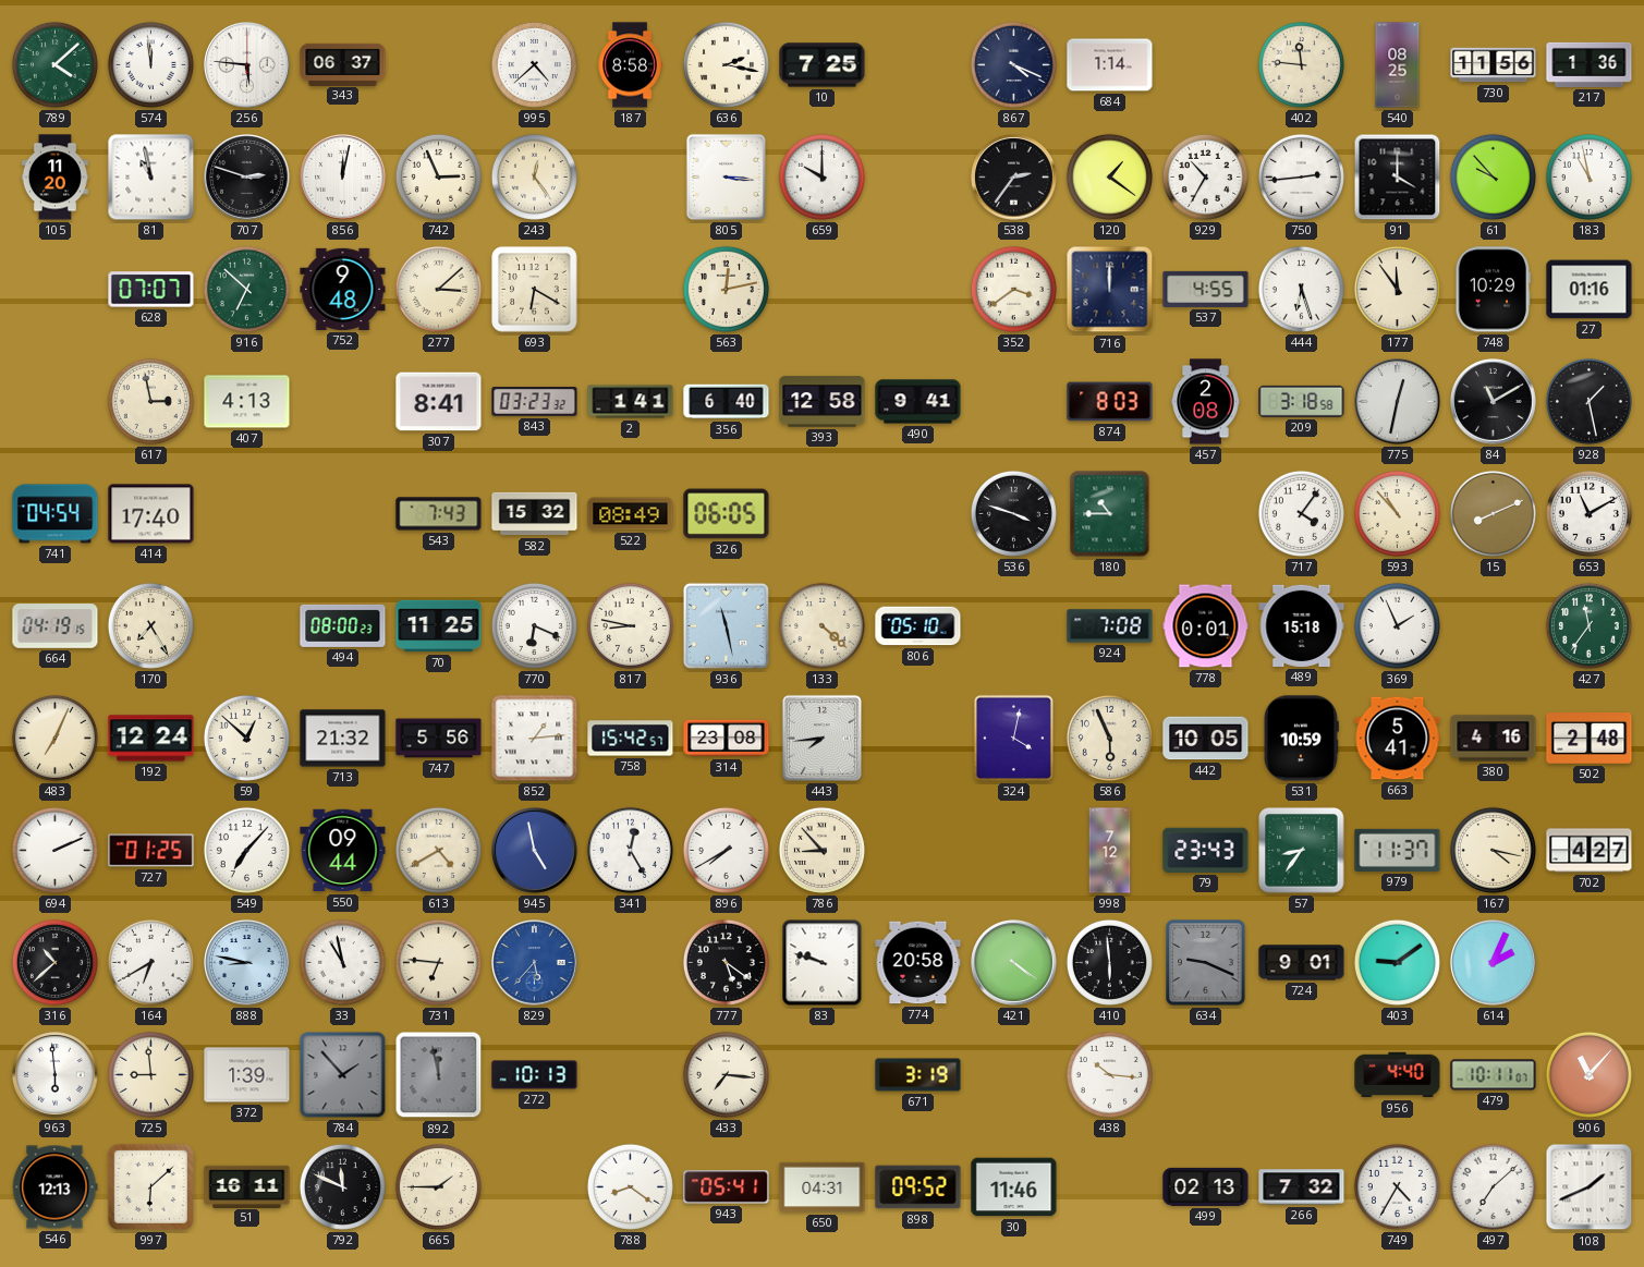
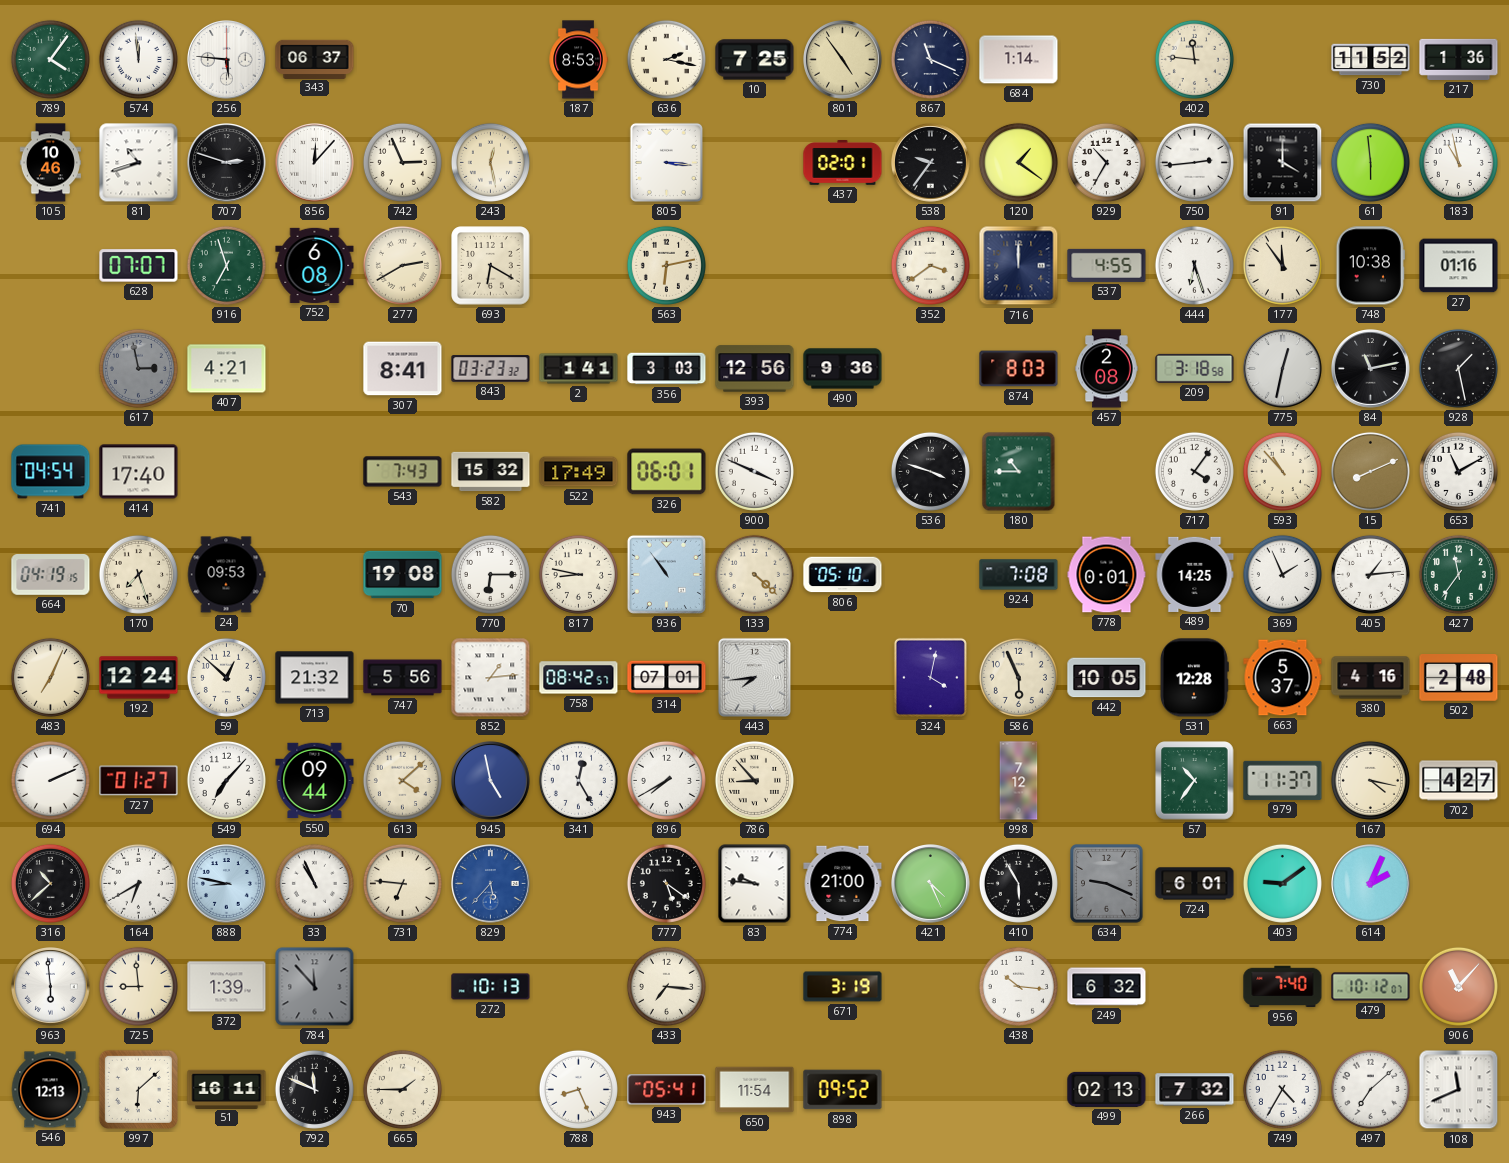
789: 4:08 -> 4:06 (50, 59)
995: 4:38 -> none (534, 64)
187: 8:58 -> 8:53 (578, 60)
801: none -> 4:54 (843, 60)
867: 4:19 -> 11:19 (930, 59)
540: 08:25 -> none (1398, 65)
730: 11:56 -> 11:52 (1371, 60)
105: 11:20 -> 10:46 (50, 163)
81: 10:58 -> 10:42 (139, 163)
856: 12:02 -> 12:07 (315, 163)
243: 12:24 -> 12:28 (490, 162)
659: 10:00 -> none (821, 176)
437: none -> 02:01 (843, 163)
538: 2:36 -> 9:36 (931, 163)
61: 9:53 -> 5:59 (1370, 162)
916: 6:52 -> 6:57 (226, 265)
752: 9:48 -> 6:08 (315, 265)
277: 3:08 -> 2:40 (402, 265)
563: 12:13 -> 6:13 (666, 265)
748: 10:29 -> 10:38 (1370, 266)
617 dial: cream -> grey (138, 368)
407: 4:13 -> 4:21 (227, 369)
356: 6:40 -> 3:03 (667, 369)
393: 12:58 -> 12:56 (755, 369)
490: 9:41 -> 9:36 (843, 369)
84: 11:10 -> 11:13 (1371, 369)
522: 08:49 -> 17:49 (579, 472)
326: 06:05 -> 06:01 (667, 472)
900: none -> 3:49 (754, 471)
170: 7:25 -> 7:27 (138, 574)
24: none -> 09:53 (226, 575)
494: 08:00 -> none (343, 625)
70: 11:25 -> 19:08 (403, 575)
770: 6:19 -> 6:15 (490, 574)
936: 11:28 -> 10:54 (666, 574)
489: 15:18 -> 14:25 (1195, 574)
405: none -> 1:14 (1370, 574)
758: 15:42 -> 08:42 (579, 678)
314: 23:08 -> 07:01 (667, 678)
531: 10:59 -> 12:28 (1194, 678)
663: 5:41 -> 5:37 (1283, 678)
727: 01:25 -> 01:27 (139, 781)
613: 4:40 -> 4:08 (402, 780)
79: 23:43 -> none (1206, 850)
57: 8:36 -> 10:36 (1195, 781)
33: 10:58 -> 10:56 (314, 883)
83: 9:48 -> 9:46 (755, 884)
774: 20:58 -> 21:00 (843, 884)
421: 4:21 -> 4:26 (931, 884)
410: 5:59 -> 5:55 (1018, 883)
724: 9:01 -> 6:01 (1195, 884)
784: 1:53 -> 11:53 (315, 987)
892: 11:58 -> none (439, 1075)
249: none -> 6:32 (1107, 987)
956: 4:40 -> 7:40 (1283, 987)
479: 10:11 -> 10:12 (1371, 987)
788: 8:21 -> 8:26 (578, 1089)
650: 04:31 -> 11:54 (755, 1090)
30: 11:46 -> none (1014, 1187)
108: 1:41 -> 11:41 (1459, 1090)
